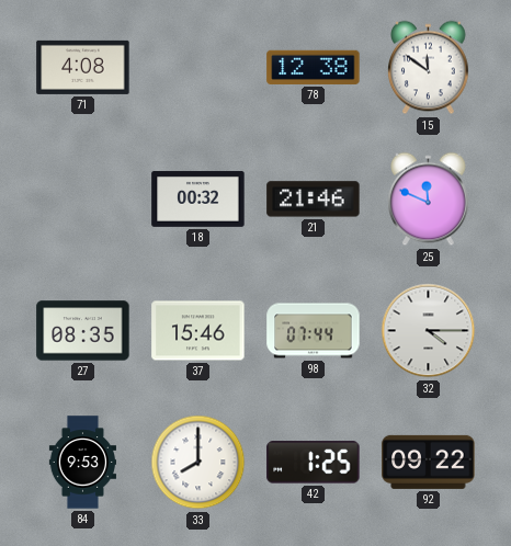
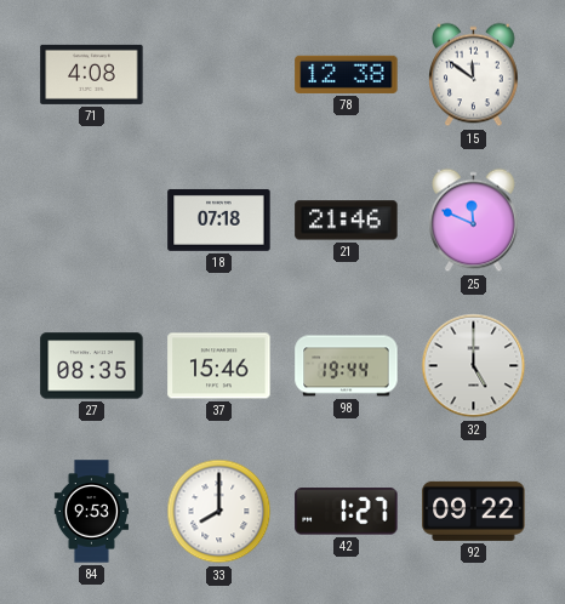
18: 00:32 -> 07:18 (219, 220)
98: 07:44 -> 19:44 (347, 366)
32: 4:15 -> 5:00 (474, 366)
42: 1:25 -> 1:27 (347, 512)
